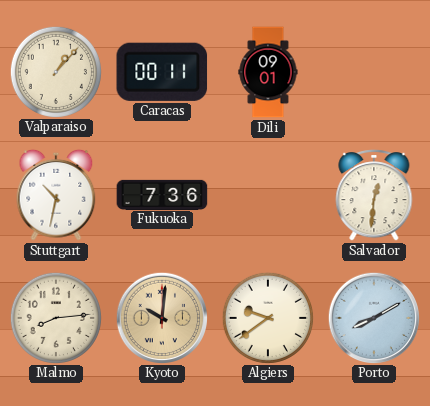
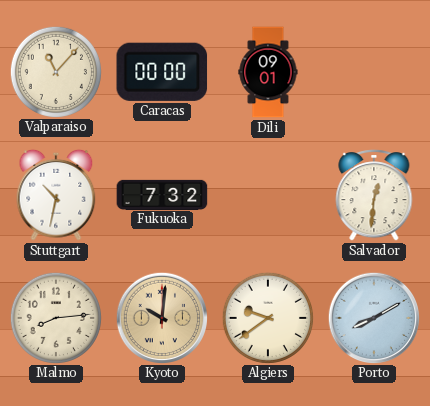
Valparaiso: 1:07 -> 11:07 (56, 71)
Caracas: 00:11 -> 00:00 (162, 72)
Fukuoka: 7:36 -> 7:32 (162, 194)
